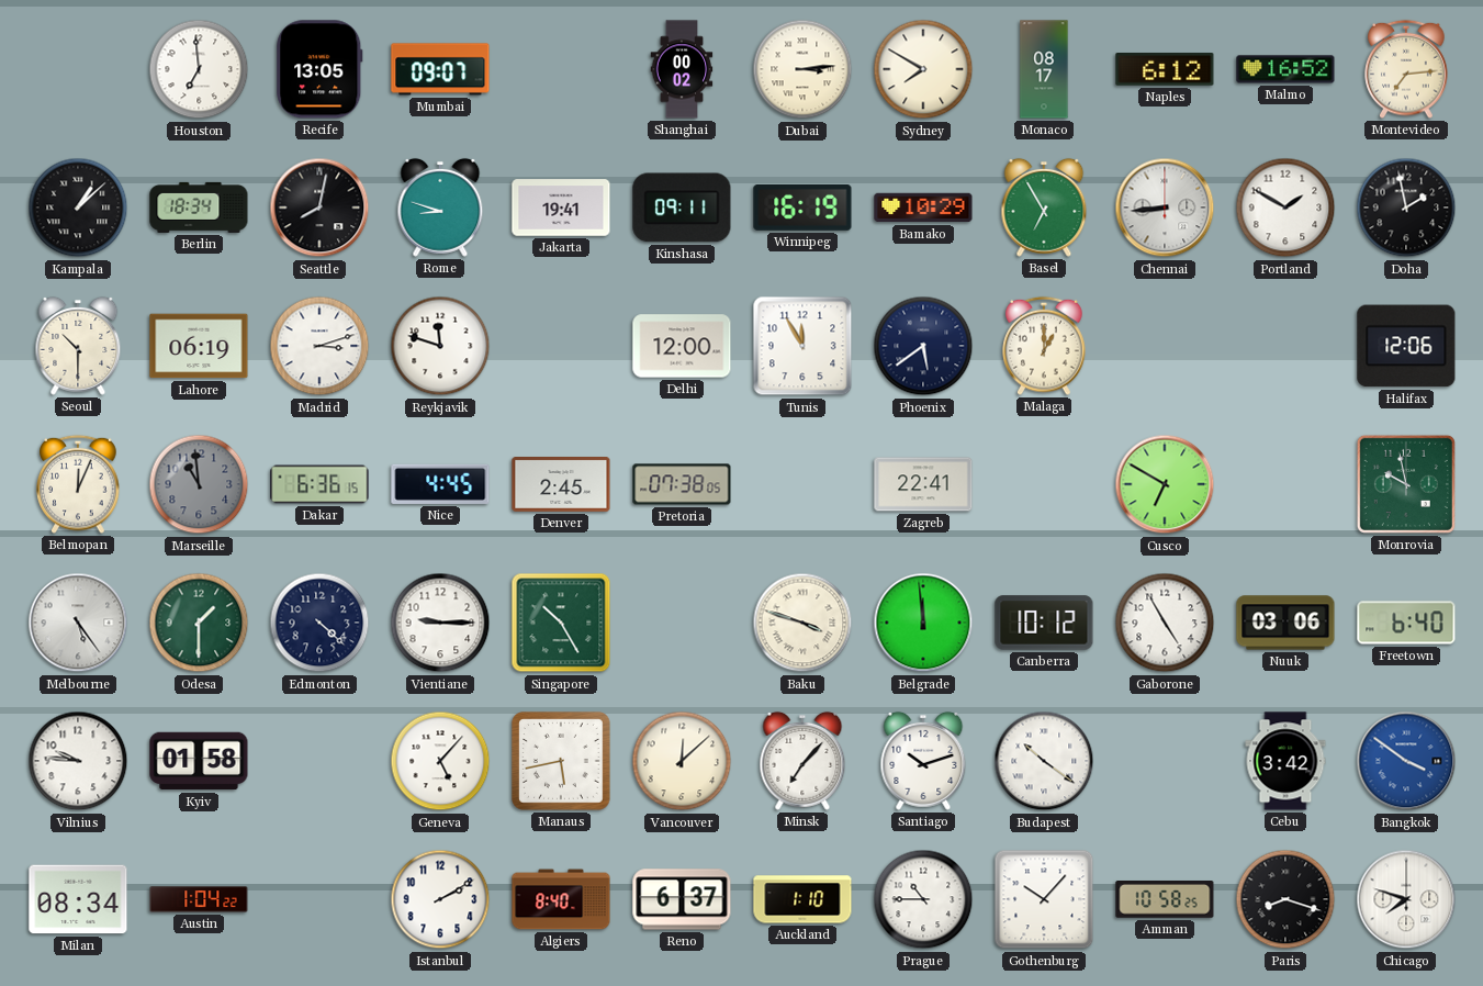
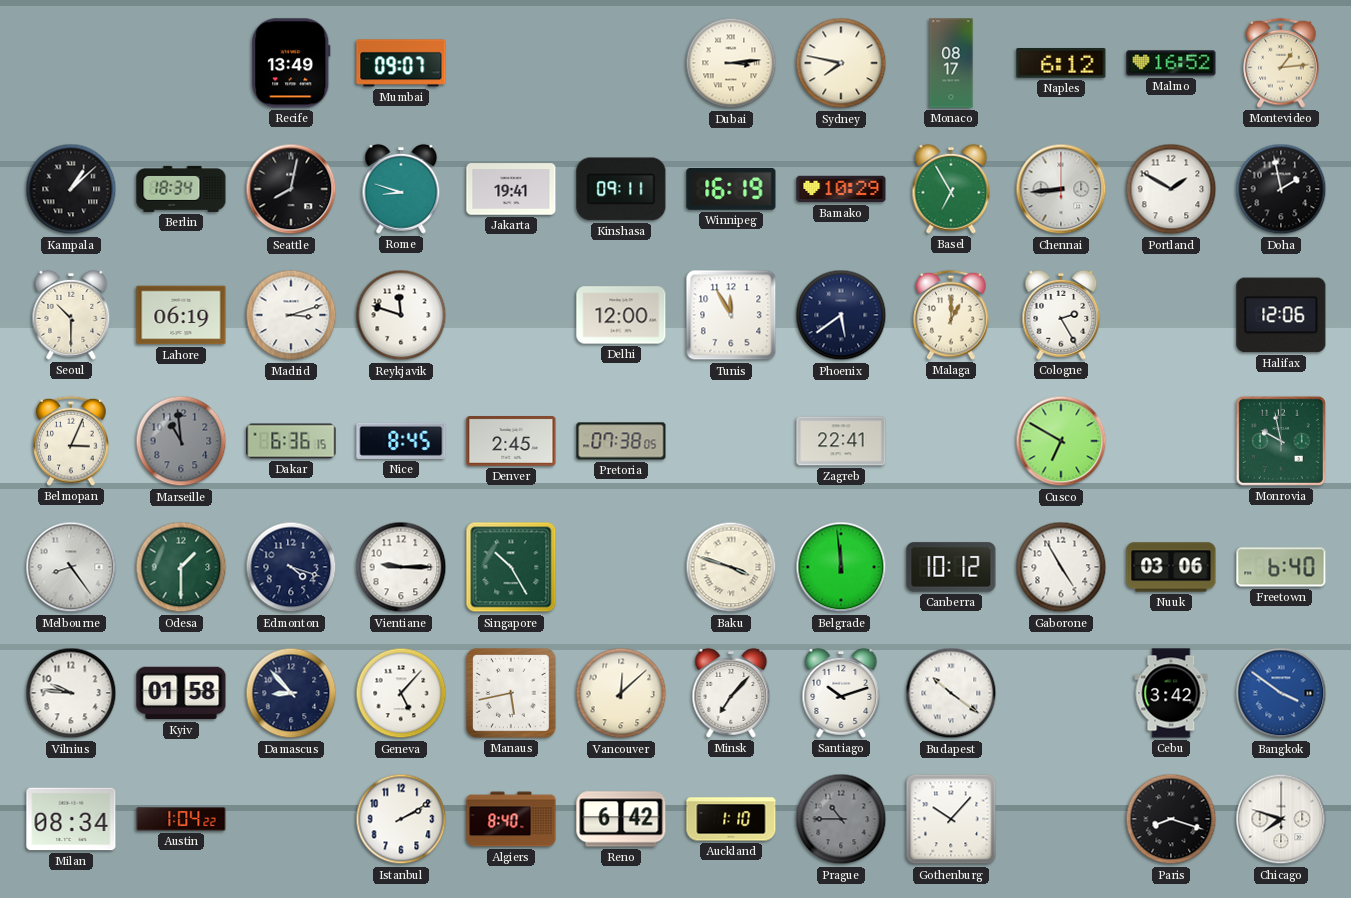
Houston: 6:59 -> none (199, 69)
Recife: 13:05 -> 13:49 (291, 63)
Shanghai: 00:02 -> none (682, 69)
Sydney: 7:50 -> 7:47 (841, 63)
Montevideo: 7:14 -> 1:14 (1281, 63)
Cologne: none -> 2:25 (1061, 315)
Belmopan: 12:04 -> 3:04 (71, 441)
Nice: 4:45 -> 8:45 (401, 441)
Melbourne: 5:24 -> 8:24 (71, 567)
Edmonton: 4:22 -> 4:18 (291, 567)
Damascus: none -> 8:53 (291, 693)
Reno: 6:37 -> 6:42 (621, 819)
Prague dial: white -> grey (841, 819)
Amman: 10:58 -> none (1165, 900)
